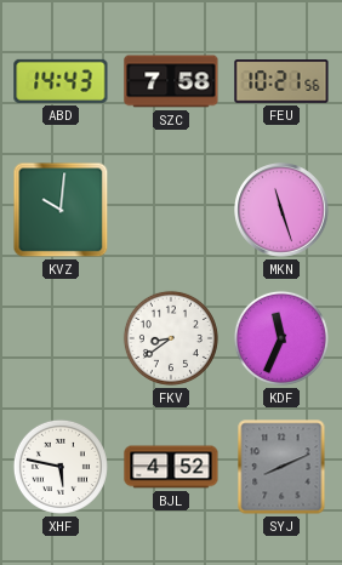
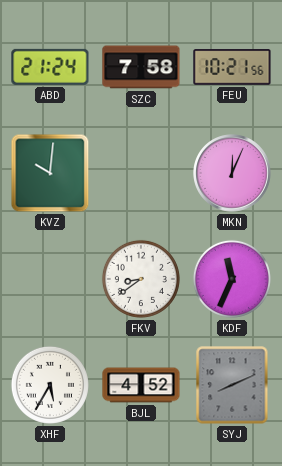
ABD: 14:43 -> 21:24 (50, 67)
MKN: 11:27 -> 12:04 (232, 173)
XHF: 5:47 -> 5:35 (50, 385)
